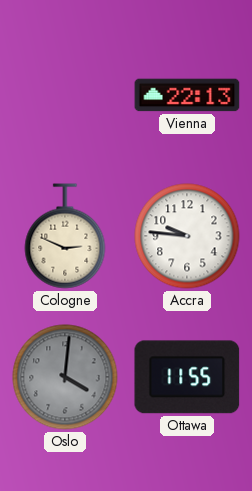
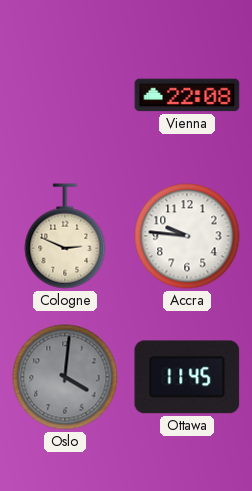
Vienna: 22:13 -> 22:08 (187, 95)
Ottawa: 11:55 -> 11:45 (187, 377)
